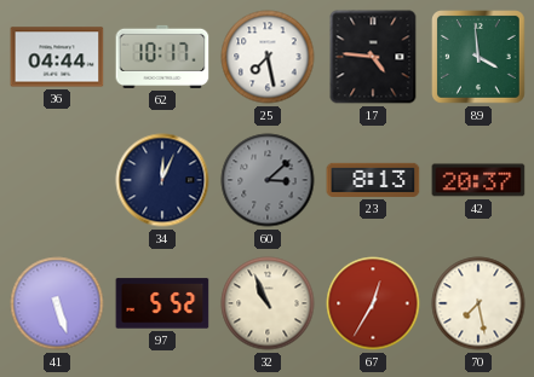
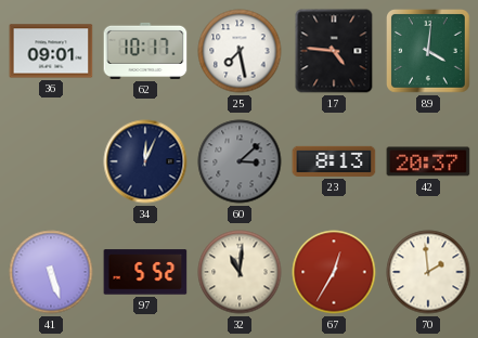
36: 04:44 -> 09:01 (51, 51)
89: 3:59 -> 4:01 (429, 52)
32: 10:56 -> 11:01 (240, 272)
70: 7:28 -> 1:59 (428, 272)
